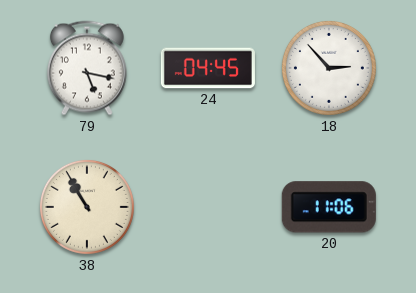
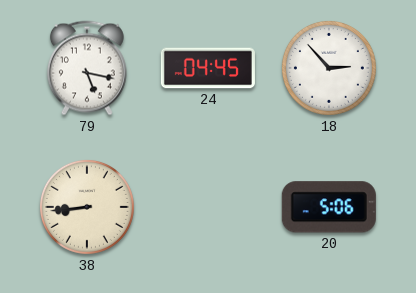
38: 10:55 -> 8:44 (87, 207)
20: 11:06 -> 5:06 (329, 207)
